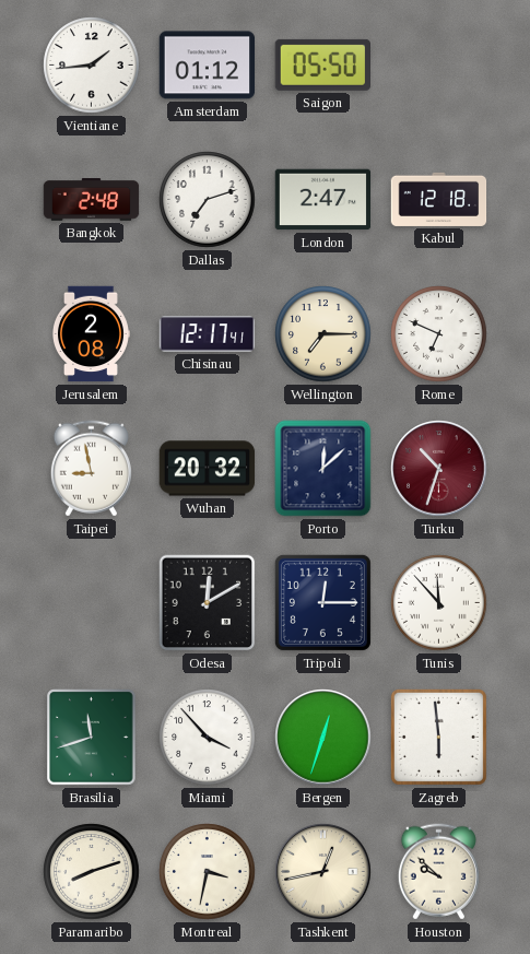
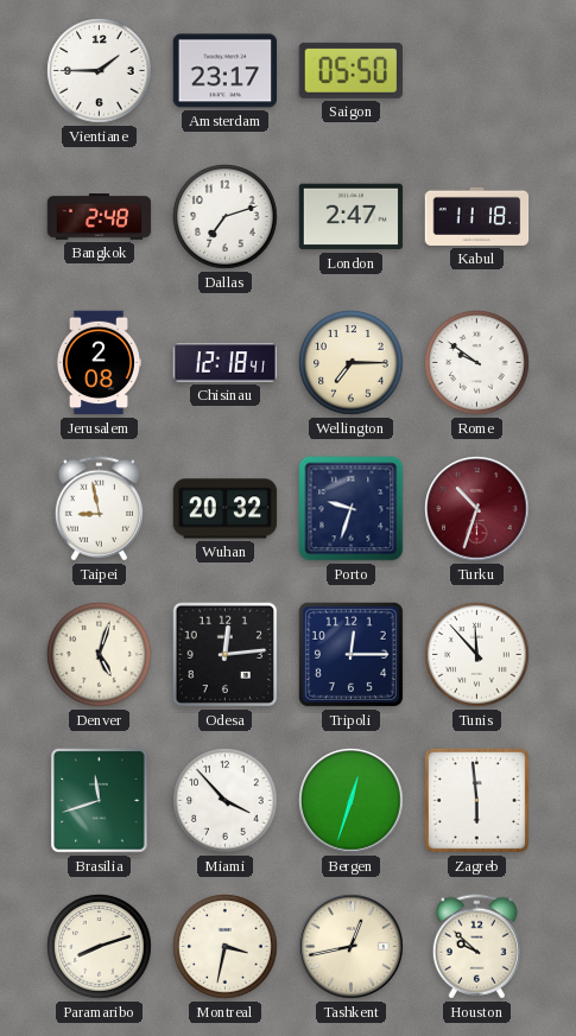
Vientiane: 1:44 -> 1:45 (100, 71)
Amsterdam: 01:12 -> 23:17 (226, 71)
Kabul: 12:18 -> 11:18 (477, 216)
Chisinau: 12:17 -> 12:18 (226, 363)
Rome: 6:49 -> 9:51 (477, 363)
Porto: 12:08 -> 9:33 (352, 509)
Denver: none -> 5:03 (100, 655)
Odesa: 12:10 -> 12:14 (226, 655)
